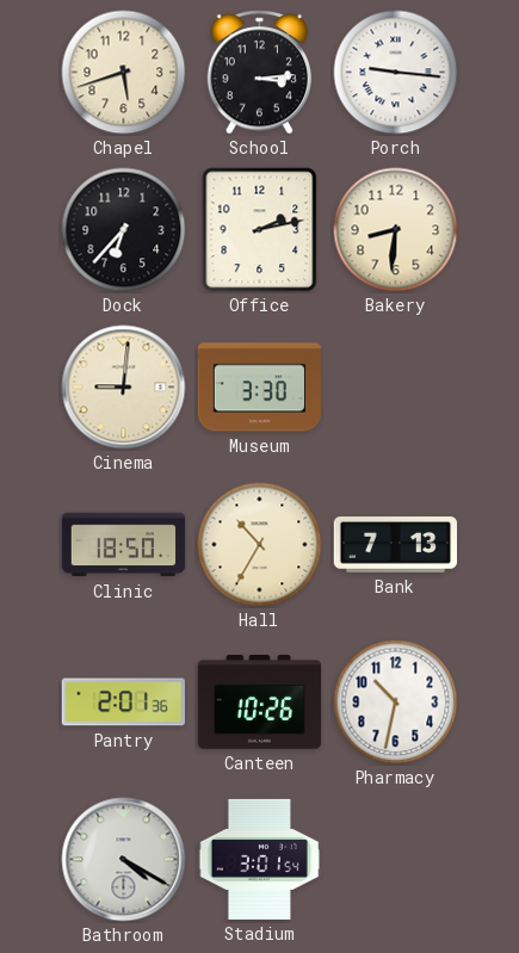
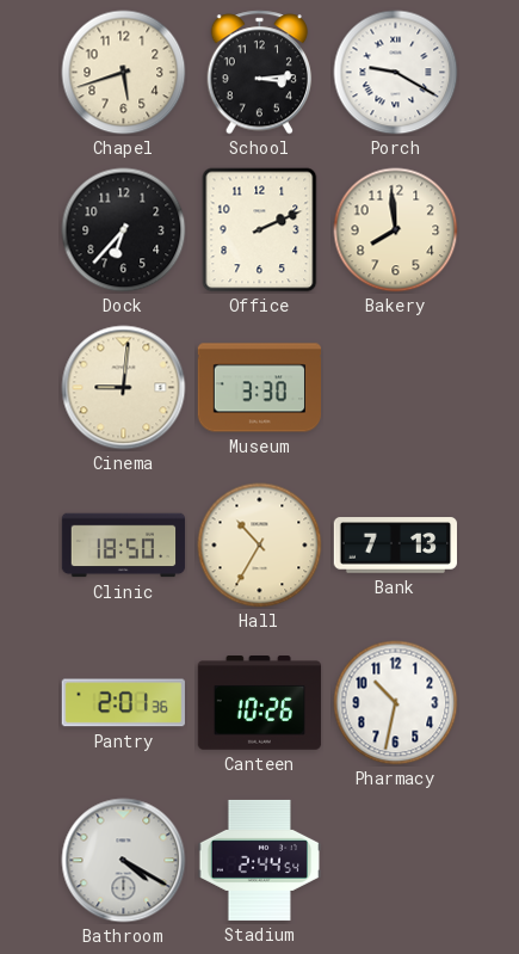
Porch: 9:16 -> 9:20 (396, 73)
Office: 2:13 -> 2:11 (260, 230)
Bakery: 8:31 -> 7:59 (396, 230)
Stadium: 3:01 -> 2:44 (260, 860)
